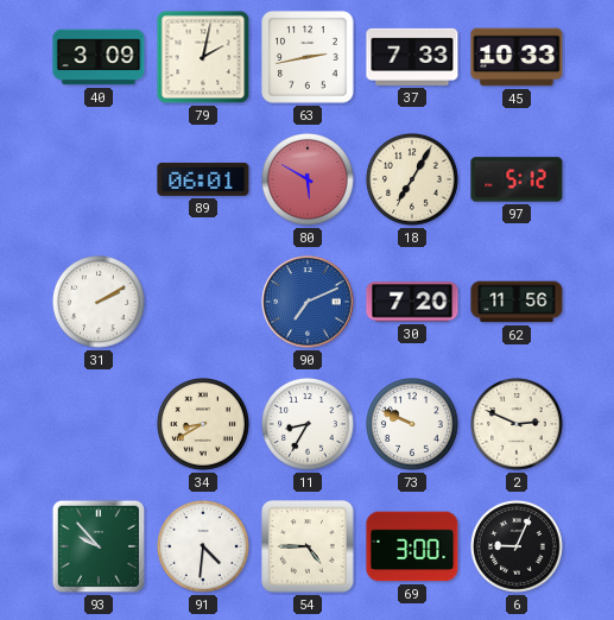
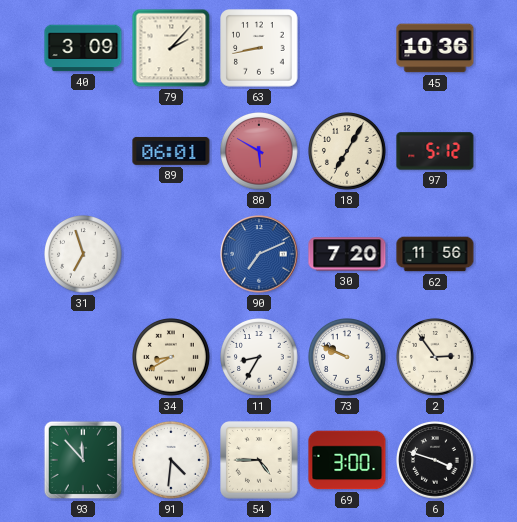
79: 2:02 -> 2:07 (171, 48)
63: 2:43 -> 8:43 (259, 48)
37: 7:33 -> none (412, 57)
45: 10:33 -> 10:36 (435, 48)
31: 2:10 -> 6:57 (84, 255)
2: 2:49 -> 2:54 (436, 358)
93: 9:53 -> 11:53 (83, 460)
6: 9:04 -> 3:48 (436, 461)
